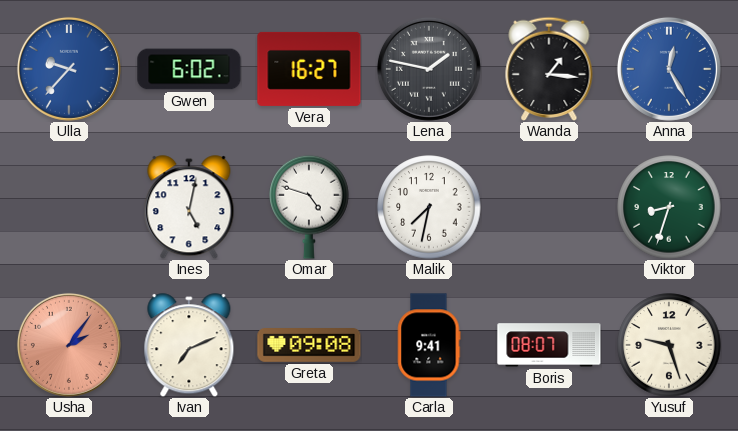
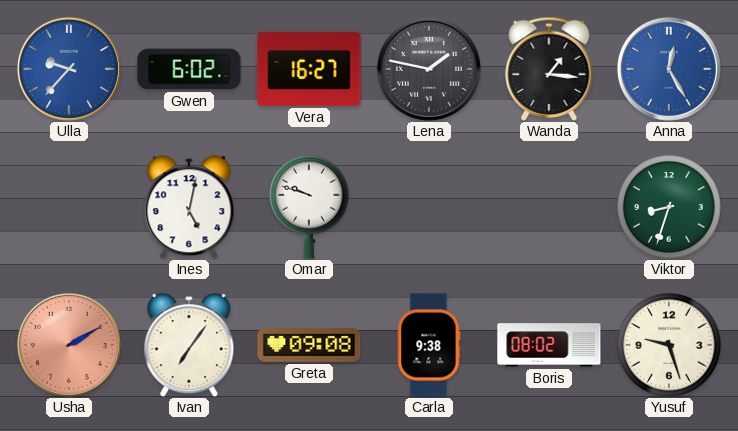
Omar: 4:48 -> 9:48 (309, 207)
Malik: 7:32 -> none (429, 207)
Usha: 2:06 -> 2:10 (69, 345)
Ivan: 7:11 -> 7:06 (189, 345)
Carla: 9:41 -> 9:38 (429, 345)
Boris: 08:07 -> 08:02 (549, 345)
